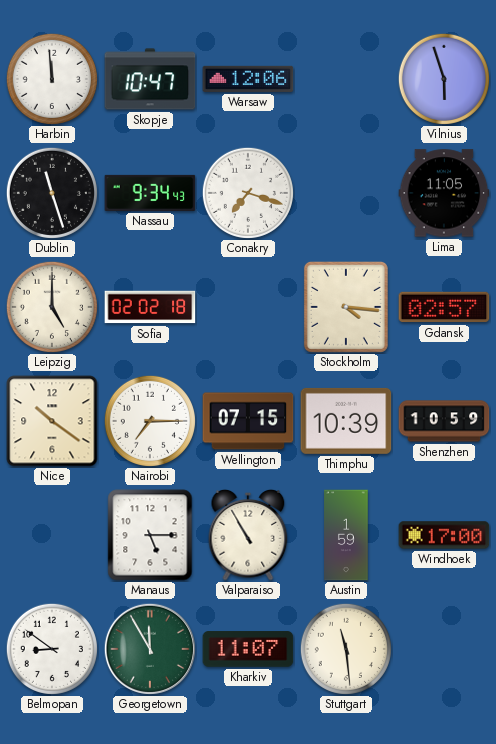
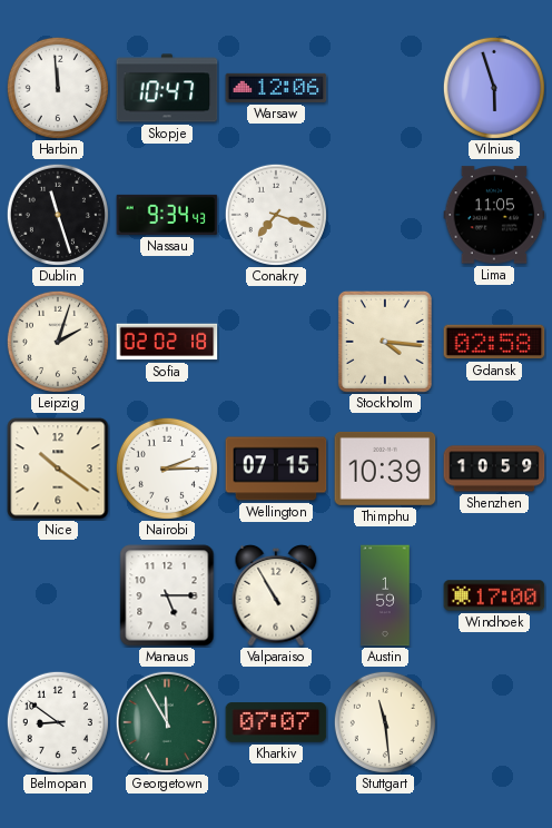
Leipzig: 5:00 -> 2:03 (58, 342)
Gdansk: 02:57 -> 02:58 (494, 342)
Nairobi: 7:15 -> 2:15 (167, 469)
Kharkiv: 11:07 -> 07:07 (276, 722)
